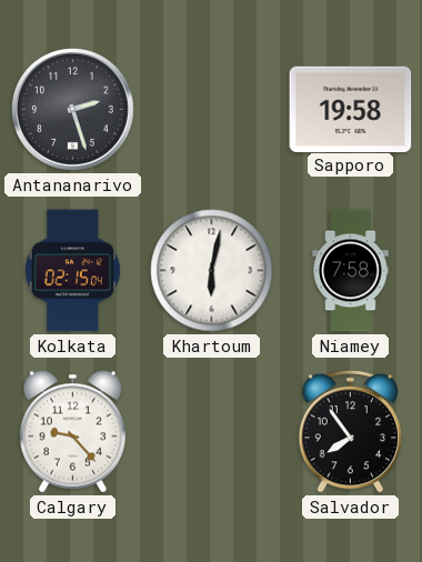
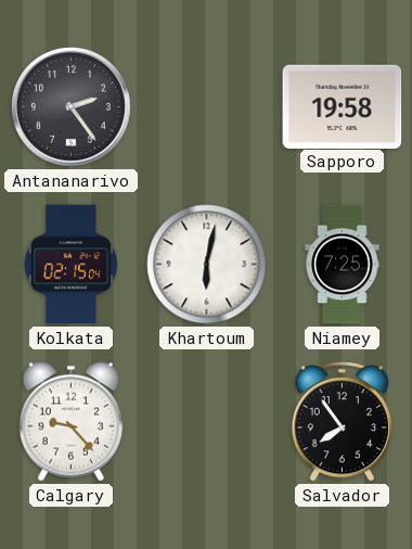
Antananarivo: 2:27 -> 2:24 (70, 106)
Niamey: 7:58 -> 7:25 (343, 265)
